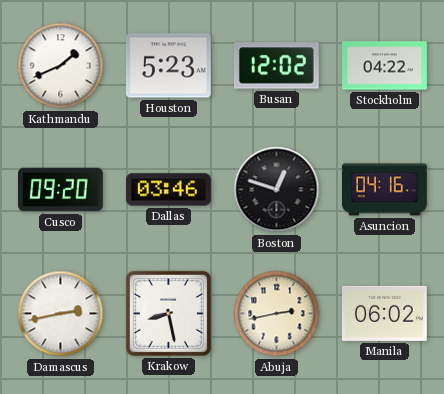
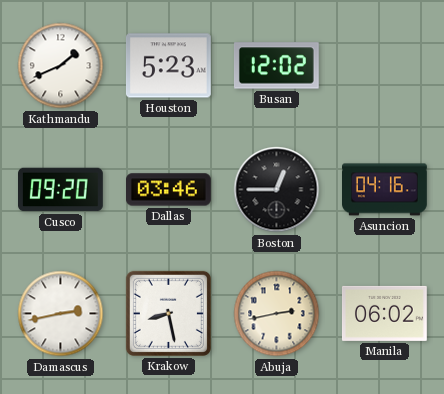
Stockholm: 04:22 -> none (385, 66)
Boston: 12:48 -> 12:45 (277, 190)
